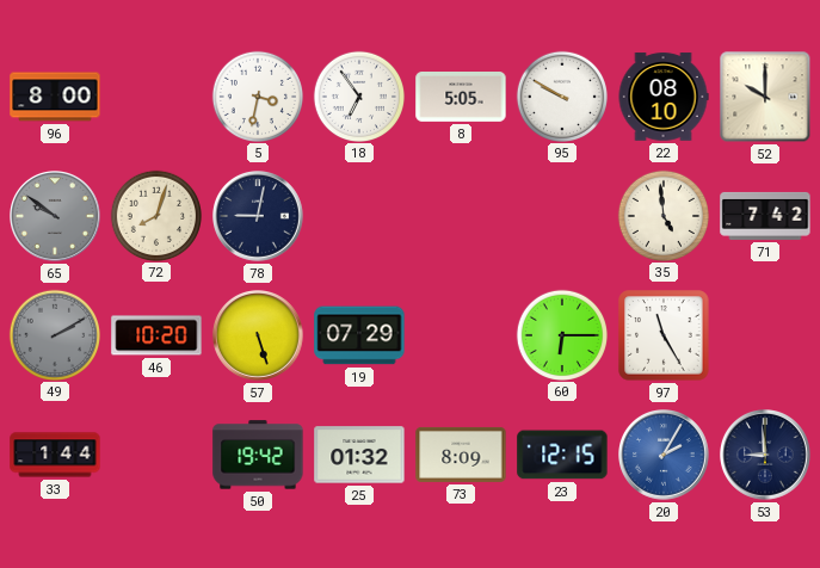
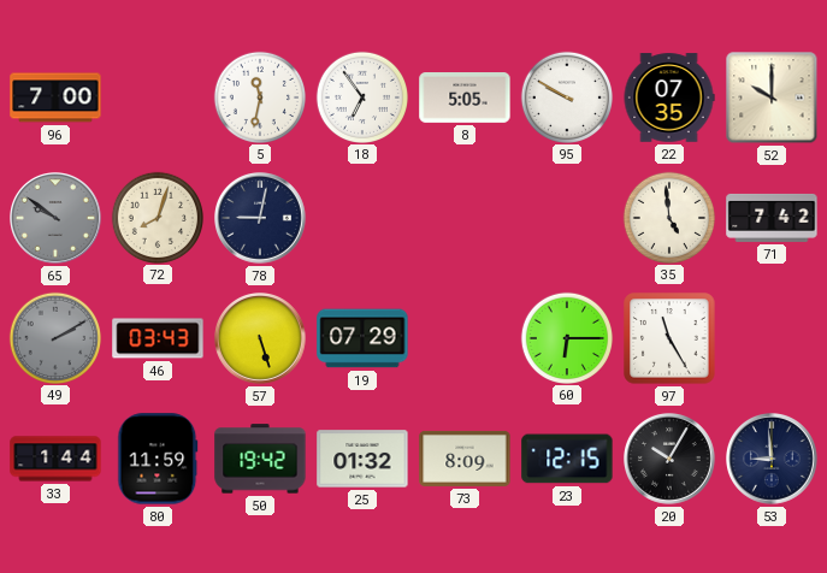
96: 8:00 -> 7:00 (55, 98)
5: 3:32 -> 11:32 (259, 96)
22: 08:10 -> 07:35 (669, 98)
46: 10:20 -> 03:43 (158, 338)
80: none -> 11:59 (158, 459)
20: 2:05 -> 10:05 (671, 460)
20 dial: blue -> black (671, 460)
